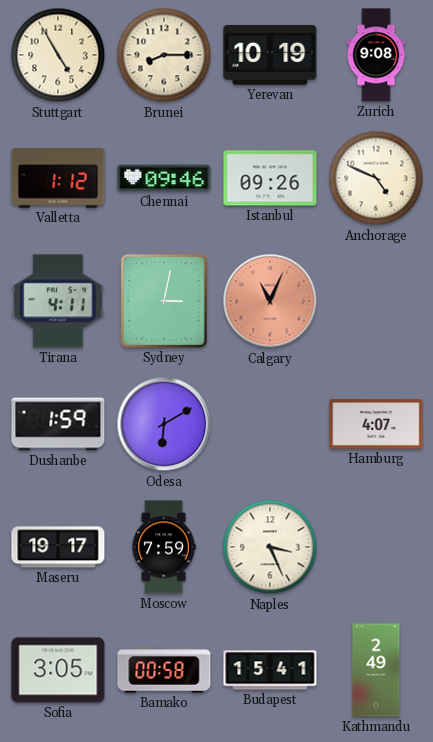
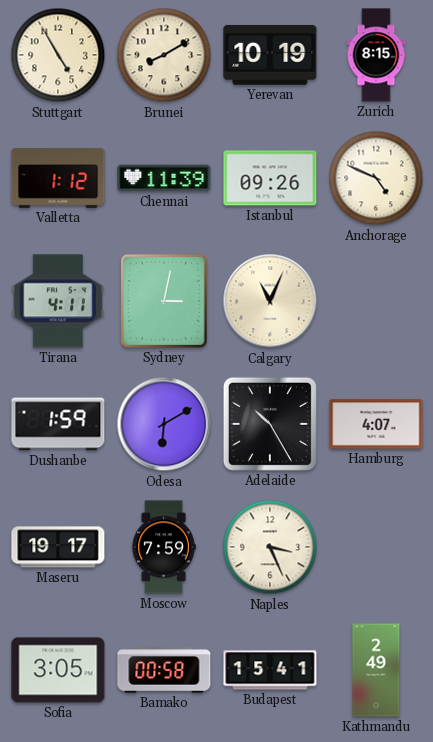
Brunei: 8:15 -> 8:10 (164, 55)
Zurich: 9:08 -> 8:15 (376, 55)
Chennai: 09:46 -> 11:39 (164, 178)
Calgary dial: salmon -> cream (270, 301)
Adelaide: none -> 10:25 (270, 424)
